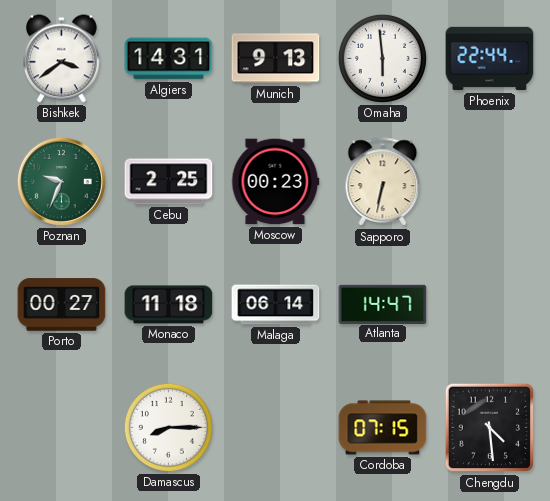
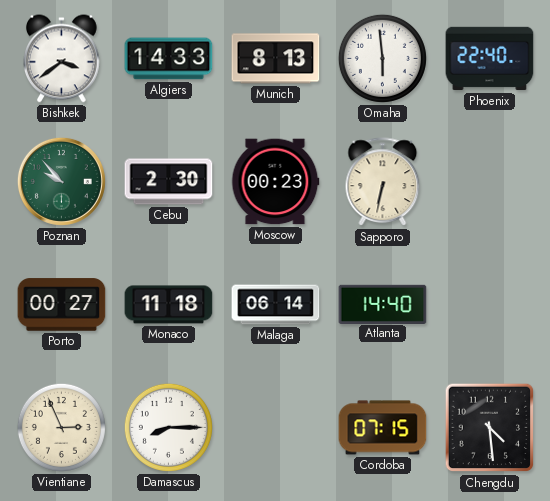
Algiers: 14:31 -> 14:33 (169, 59)
Munich: 9:13 -> 8:13 (276, 59)
Phoenix: 22:44 -> 22:40 (490, 59)
Poznan: 9:34 -> 9:53 (61, 181)
Cebu: 2:25 -> 2:30 (169, 182)
Atlanta: 14:47 -> 14:40 (383, 304)
Vientiane: none -> 2:56 (61, 427)
